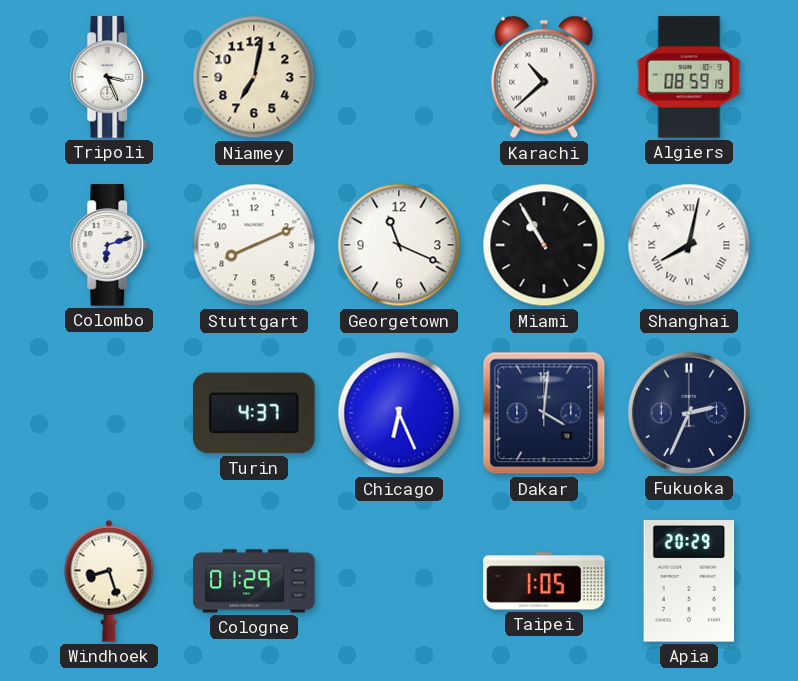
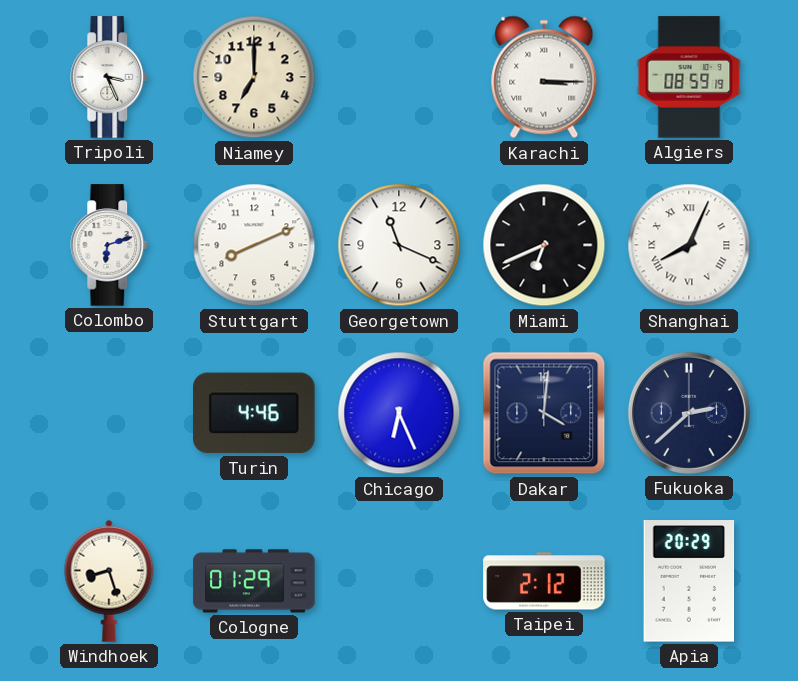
Niamey: 7:02 -> 7:00 (254, 77)
Karachi: 10:38 -> 3:15 (544, 77)
Miami: 10:55 -> 6:41 (544, 245)
Shanghai: 8:02 -> 8:04 (689, 245)
Turin: 4:37 -> 4:46 (254, 413)
Fukuoka: 2:34 -> 2:38 (689, 413)
Taipei: 1:05 -> 2:12 (544, 581)
